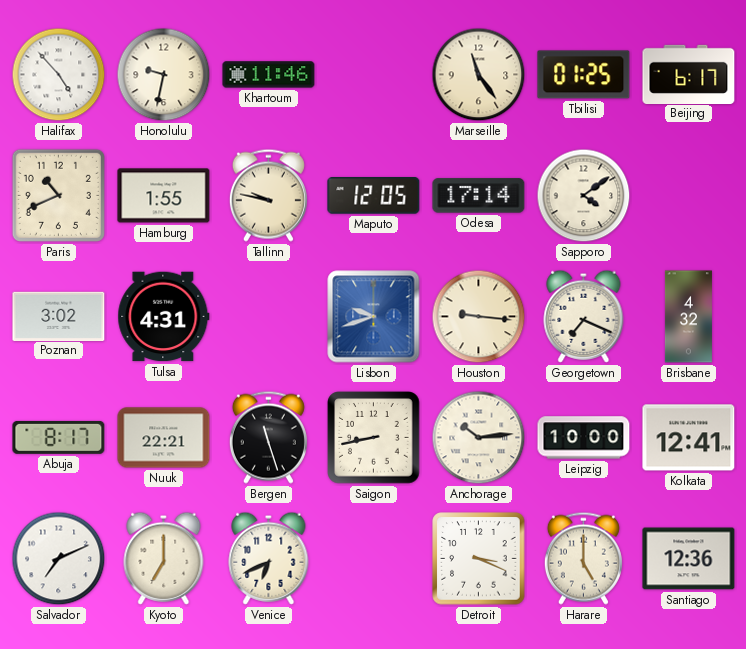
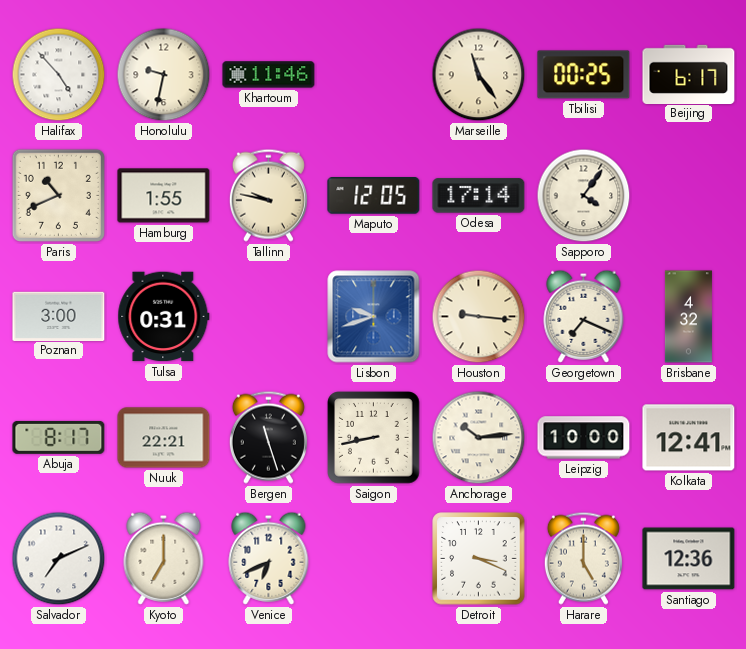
Tbilisi: 01:25 -> 00:25 (584, 75)
Sapporo: 4:09 -> 4:06 (584, 196)
Poznan: 3:02 -> 3:00 (59, 316)
Tulsa: 4:31 -> 0:31 (164, 317)
